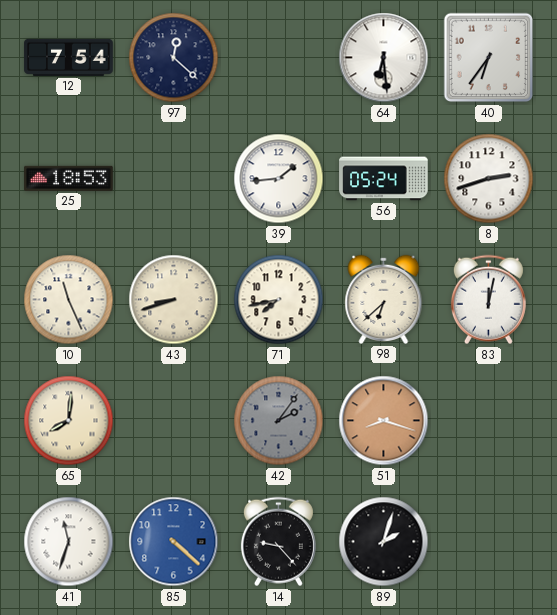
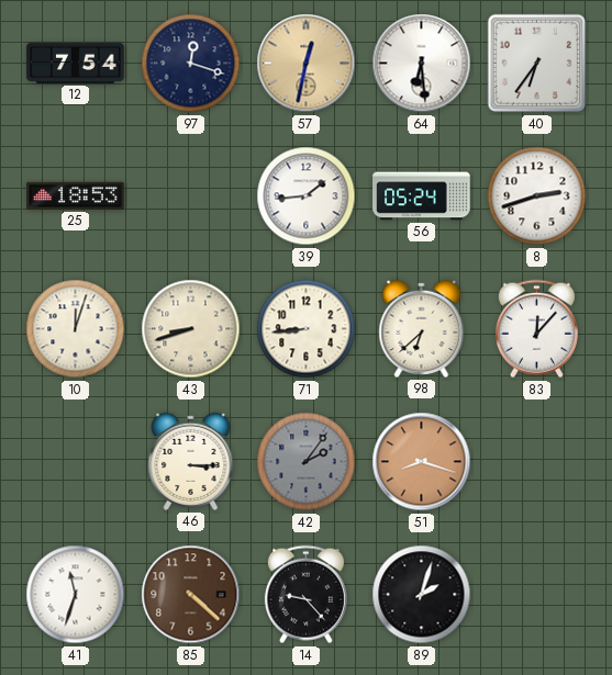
97: 12:22 -> 12:18 (191, 64)
57: none -> 12:32 (307, 64)
10: 11:26 -> 12:03 (76, 329)
71: 7:43 -> 8:44 (307, 329)
83: 12:02 -> 12:07 (536, 329)
65: 8:01 -> none (69, 421)
46: none -> 3:15 (191, 461)
85 dial: blue -> brown (191, 595)
